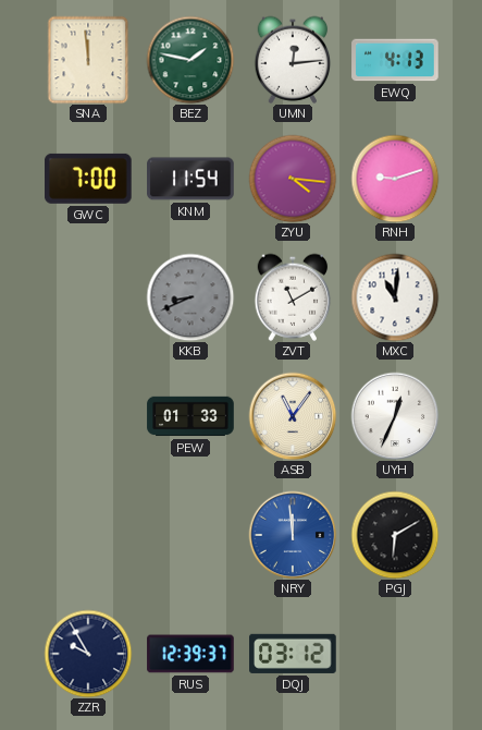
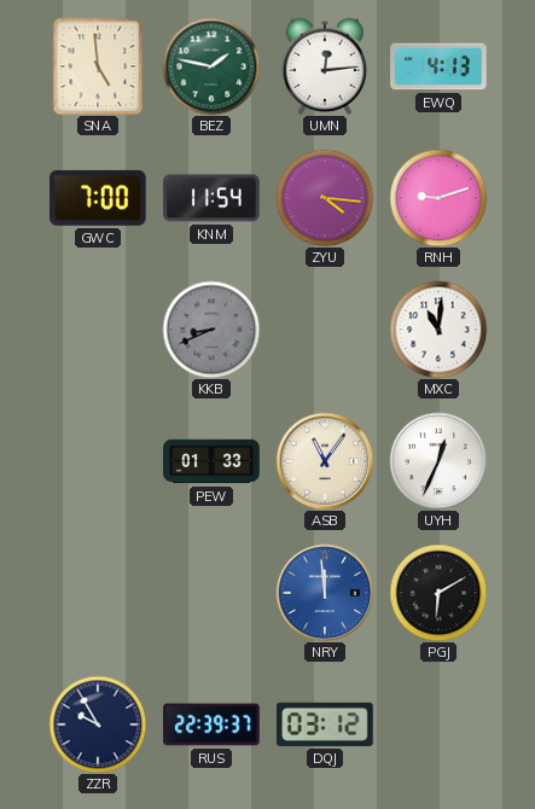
SNA: 11:59 -> 4:59 (98, 66)
ZVT: 11:10 -> none (293, 297)
RUS: 12:39 -> 22:39 (211, 724)
